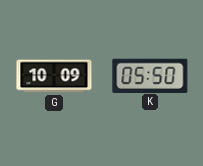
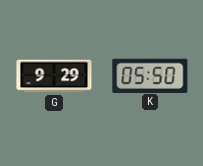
G: 10:09 -> 9:29 (54, 76)
